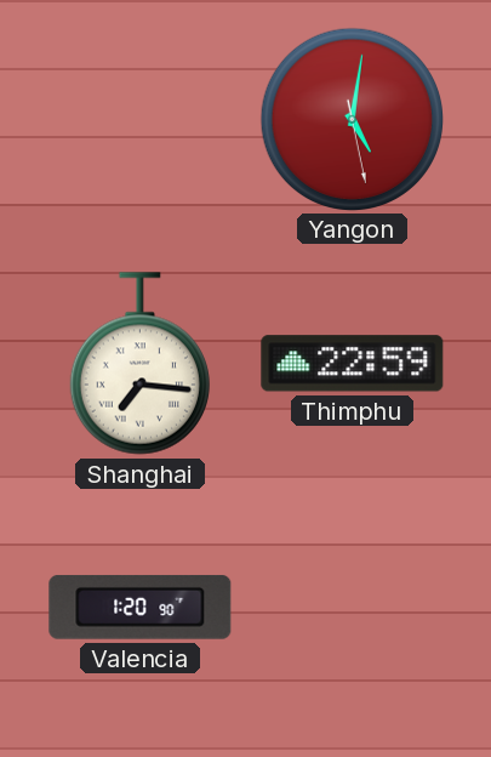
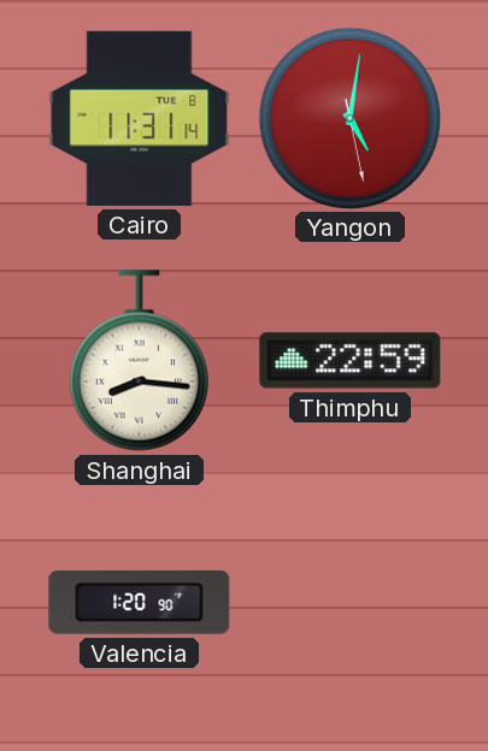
Cairo: none -> 11:31 (140, 118)
Shanghai: 7:16 -> 8:16 (139, 361)
